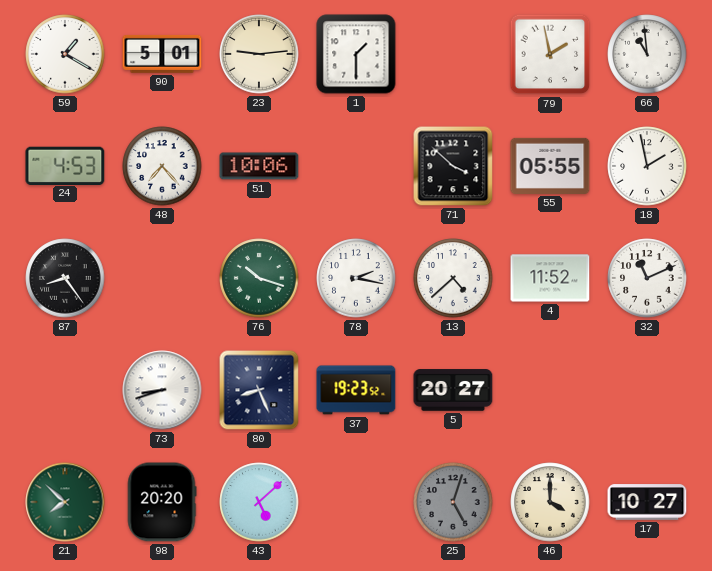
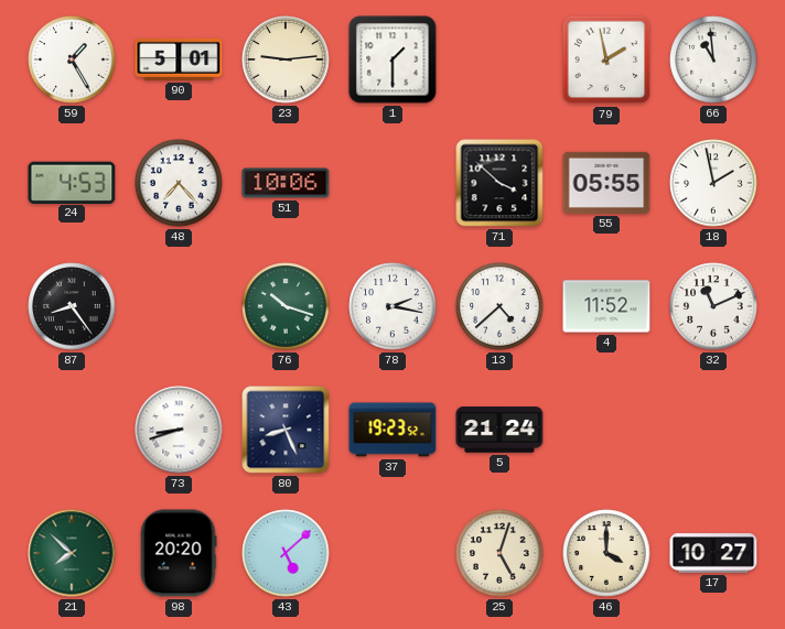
59: 1:20 -> 1:25 (72, 59)
5: 20:27 -> 21:24 (499, 430)
25 dial: grey -> cream (499, 553)
